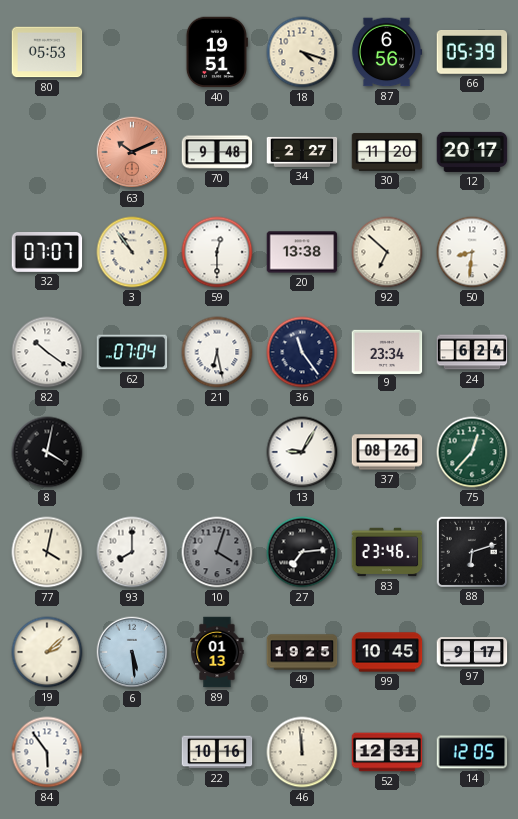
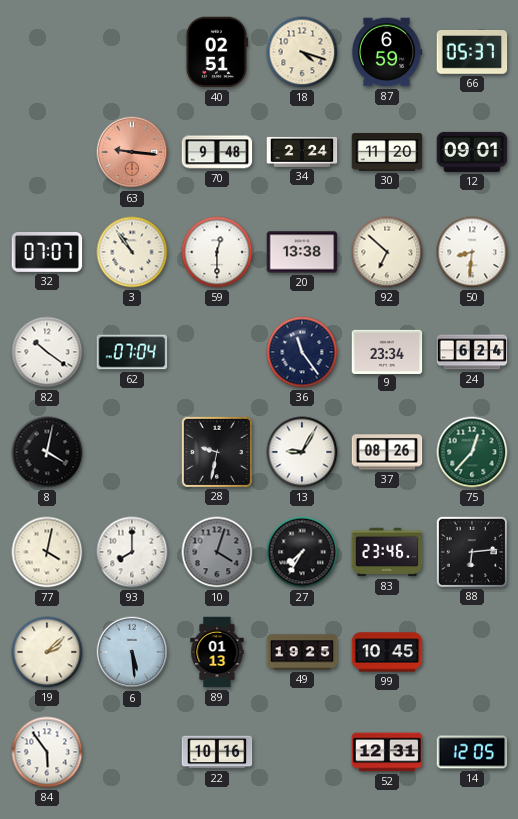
80: 05:53 -> none (47, 52)
40: 19:51 -> 02:51 (217, 52)
87: 6:56 -> 6:59 (387, 52)
66: 05:39 -> 05:37 (472, 53)
63: 10:11 -> 9:16 (132, 152)
34: 2:27 -> 2:24 (302, 152)
12: 20:17 -> 09:01 (472, 152)
21: 6:28 -> none (217, 352)
28: none -> 9:32 (216, 451)
27: 7:14 -> 7:35 (302, 552)
88: 6:12 -> 6:14 (471, 551)
97: 9:17 -> none (472, 652)
46: 11:59 -> none (302, 752)
